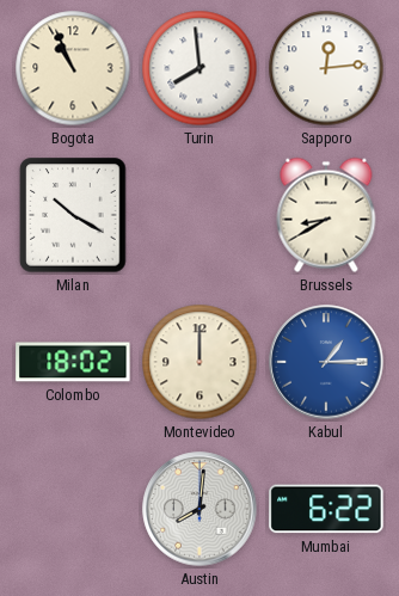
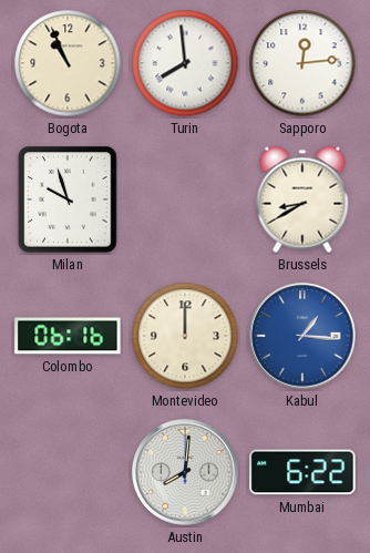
Milan: 10:20 -> 9:57 (68, 199)
Colombo: 18:02 -> 06:16 (68, 336)
Kabul: 1:15 -> 1:16 (302, 336)
